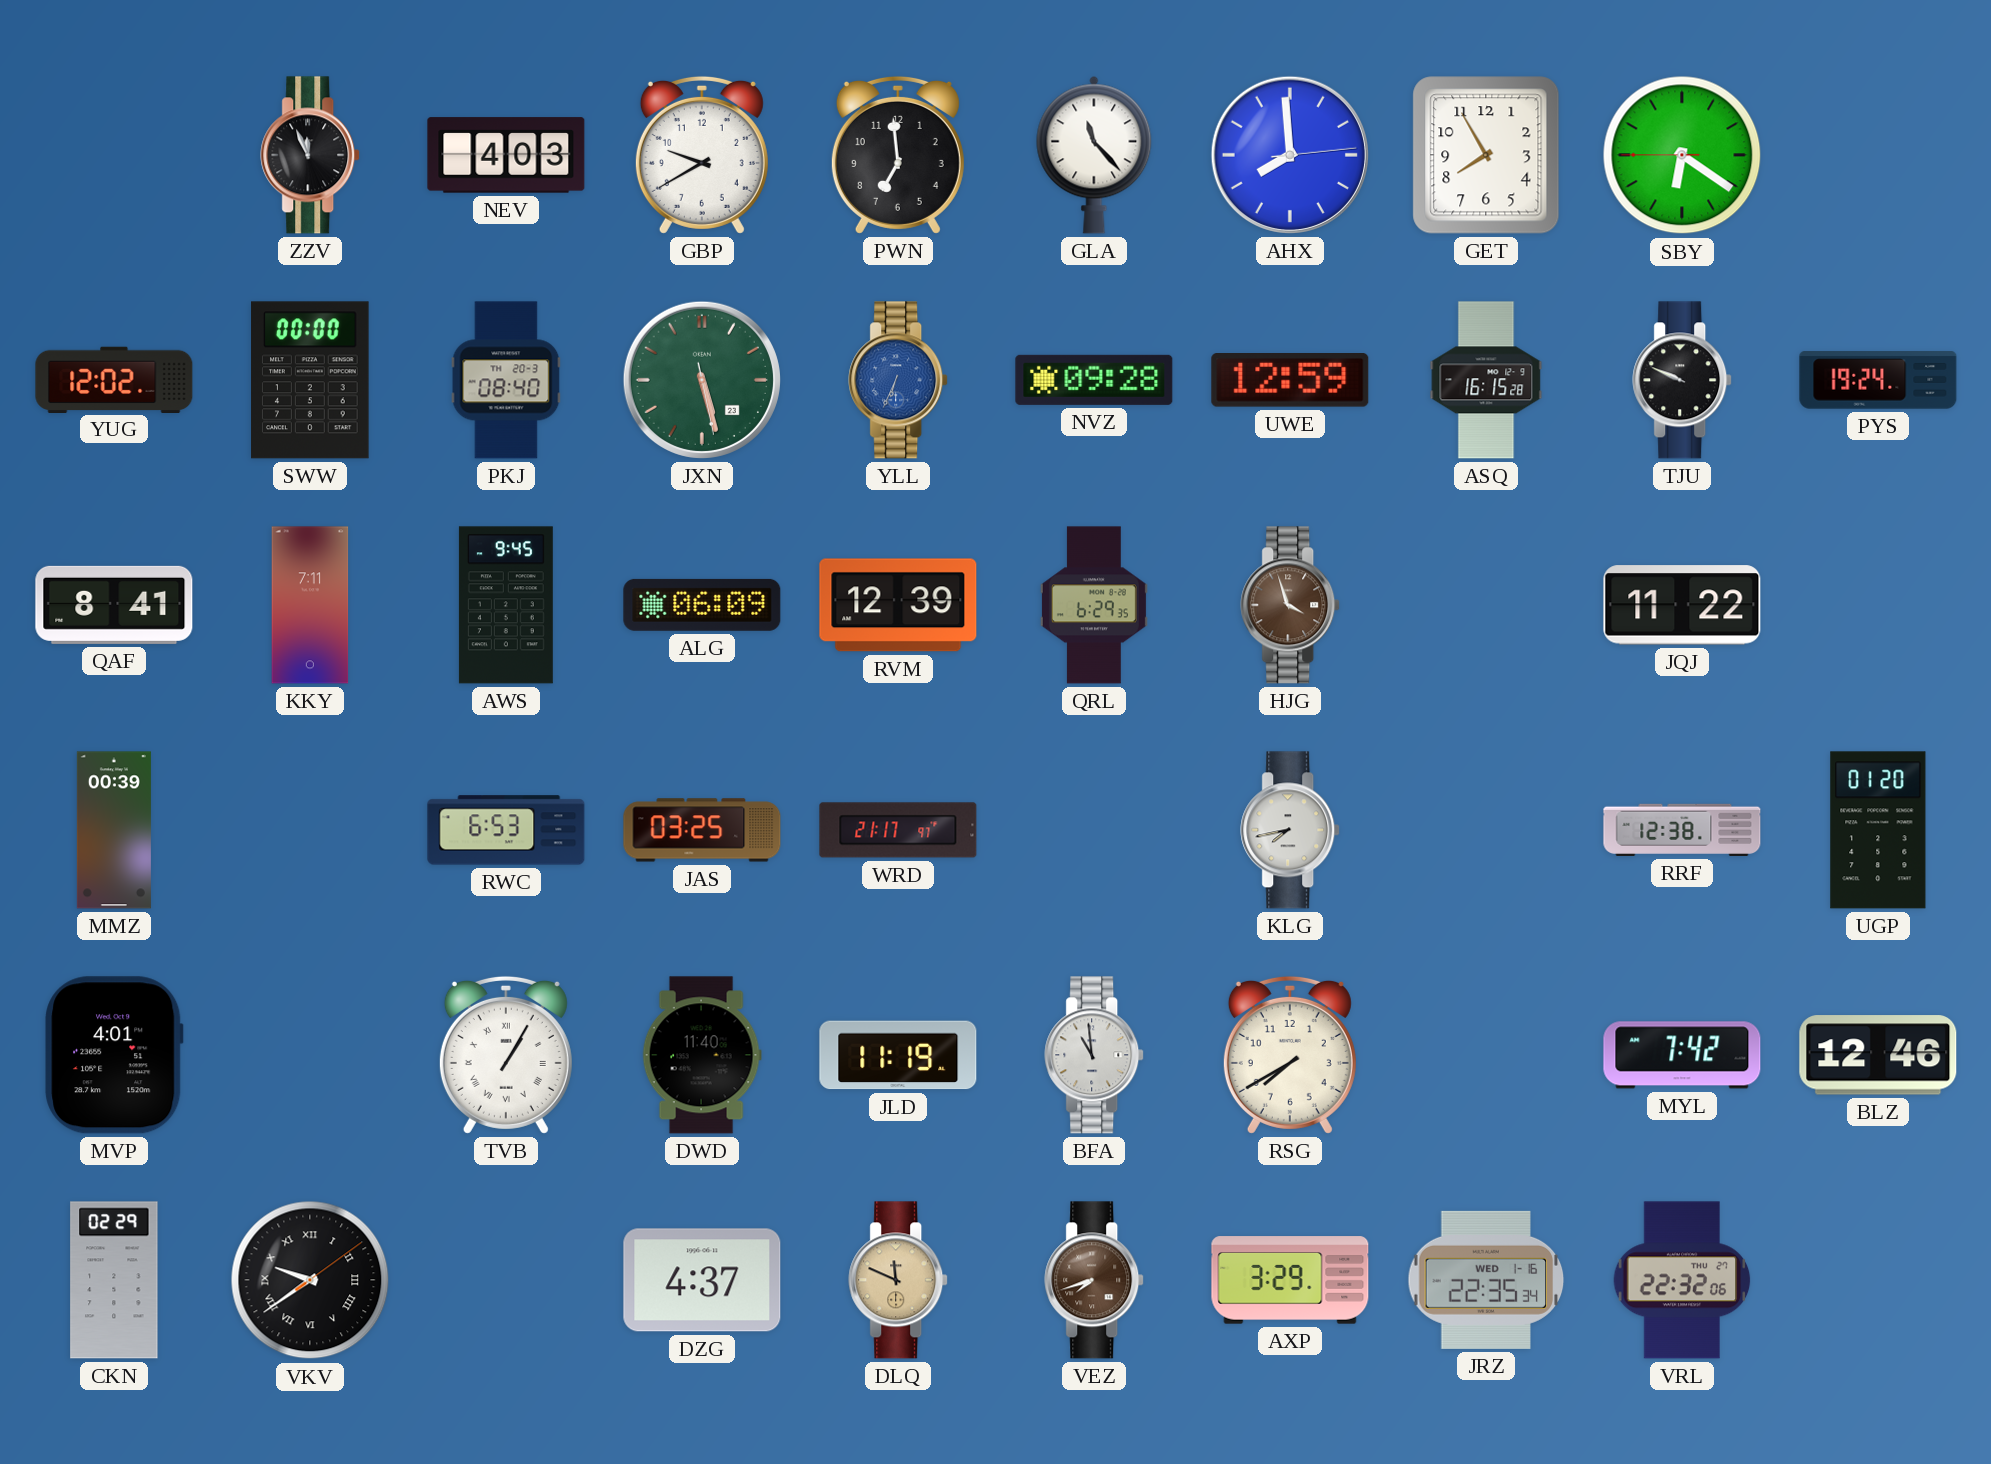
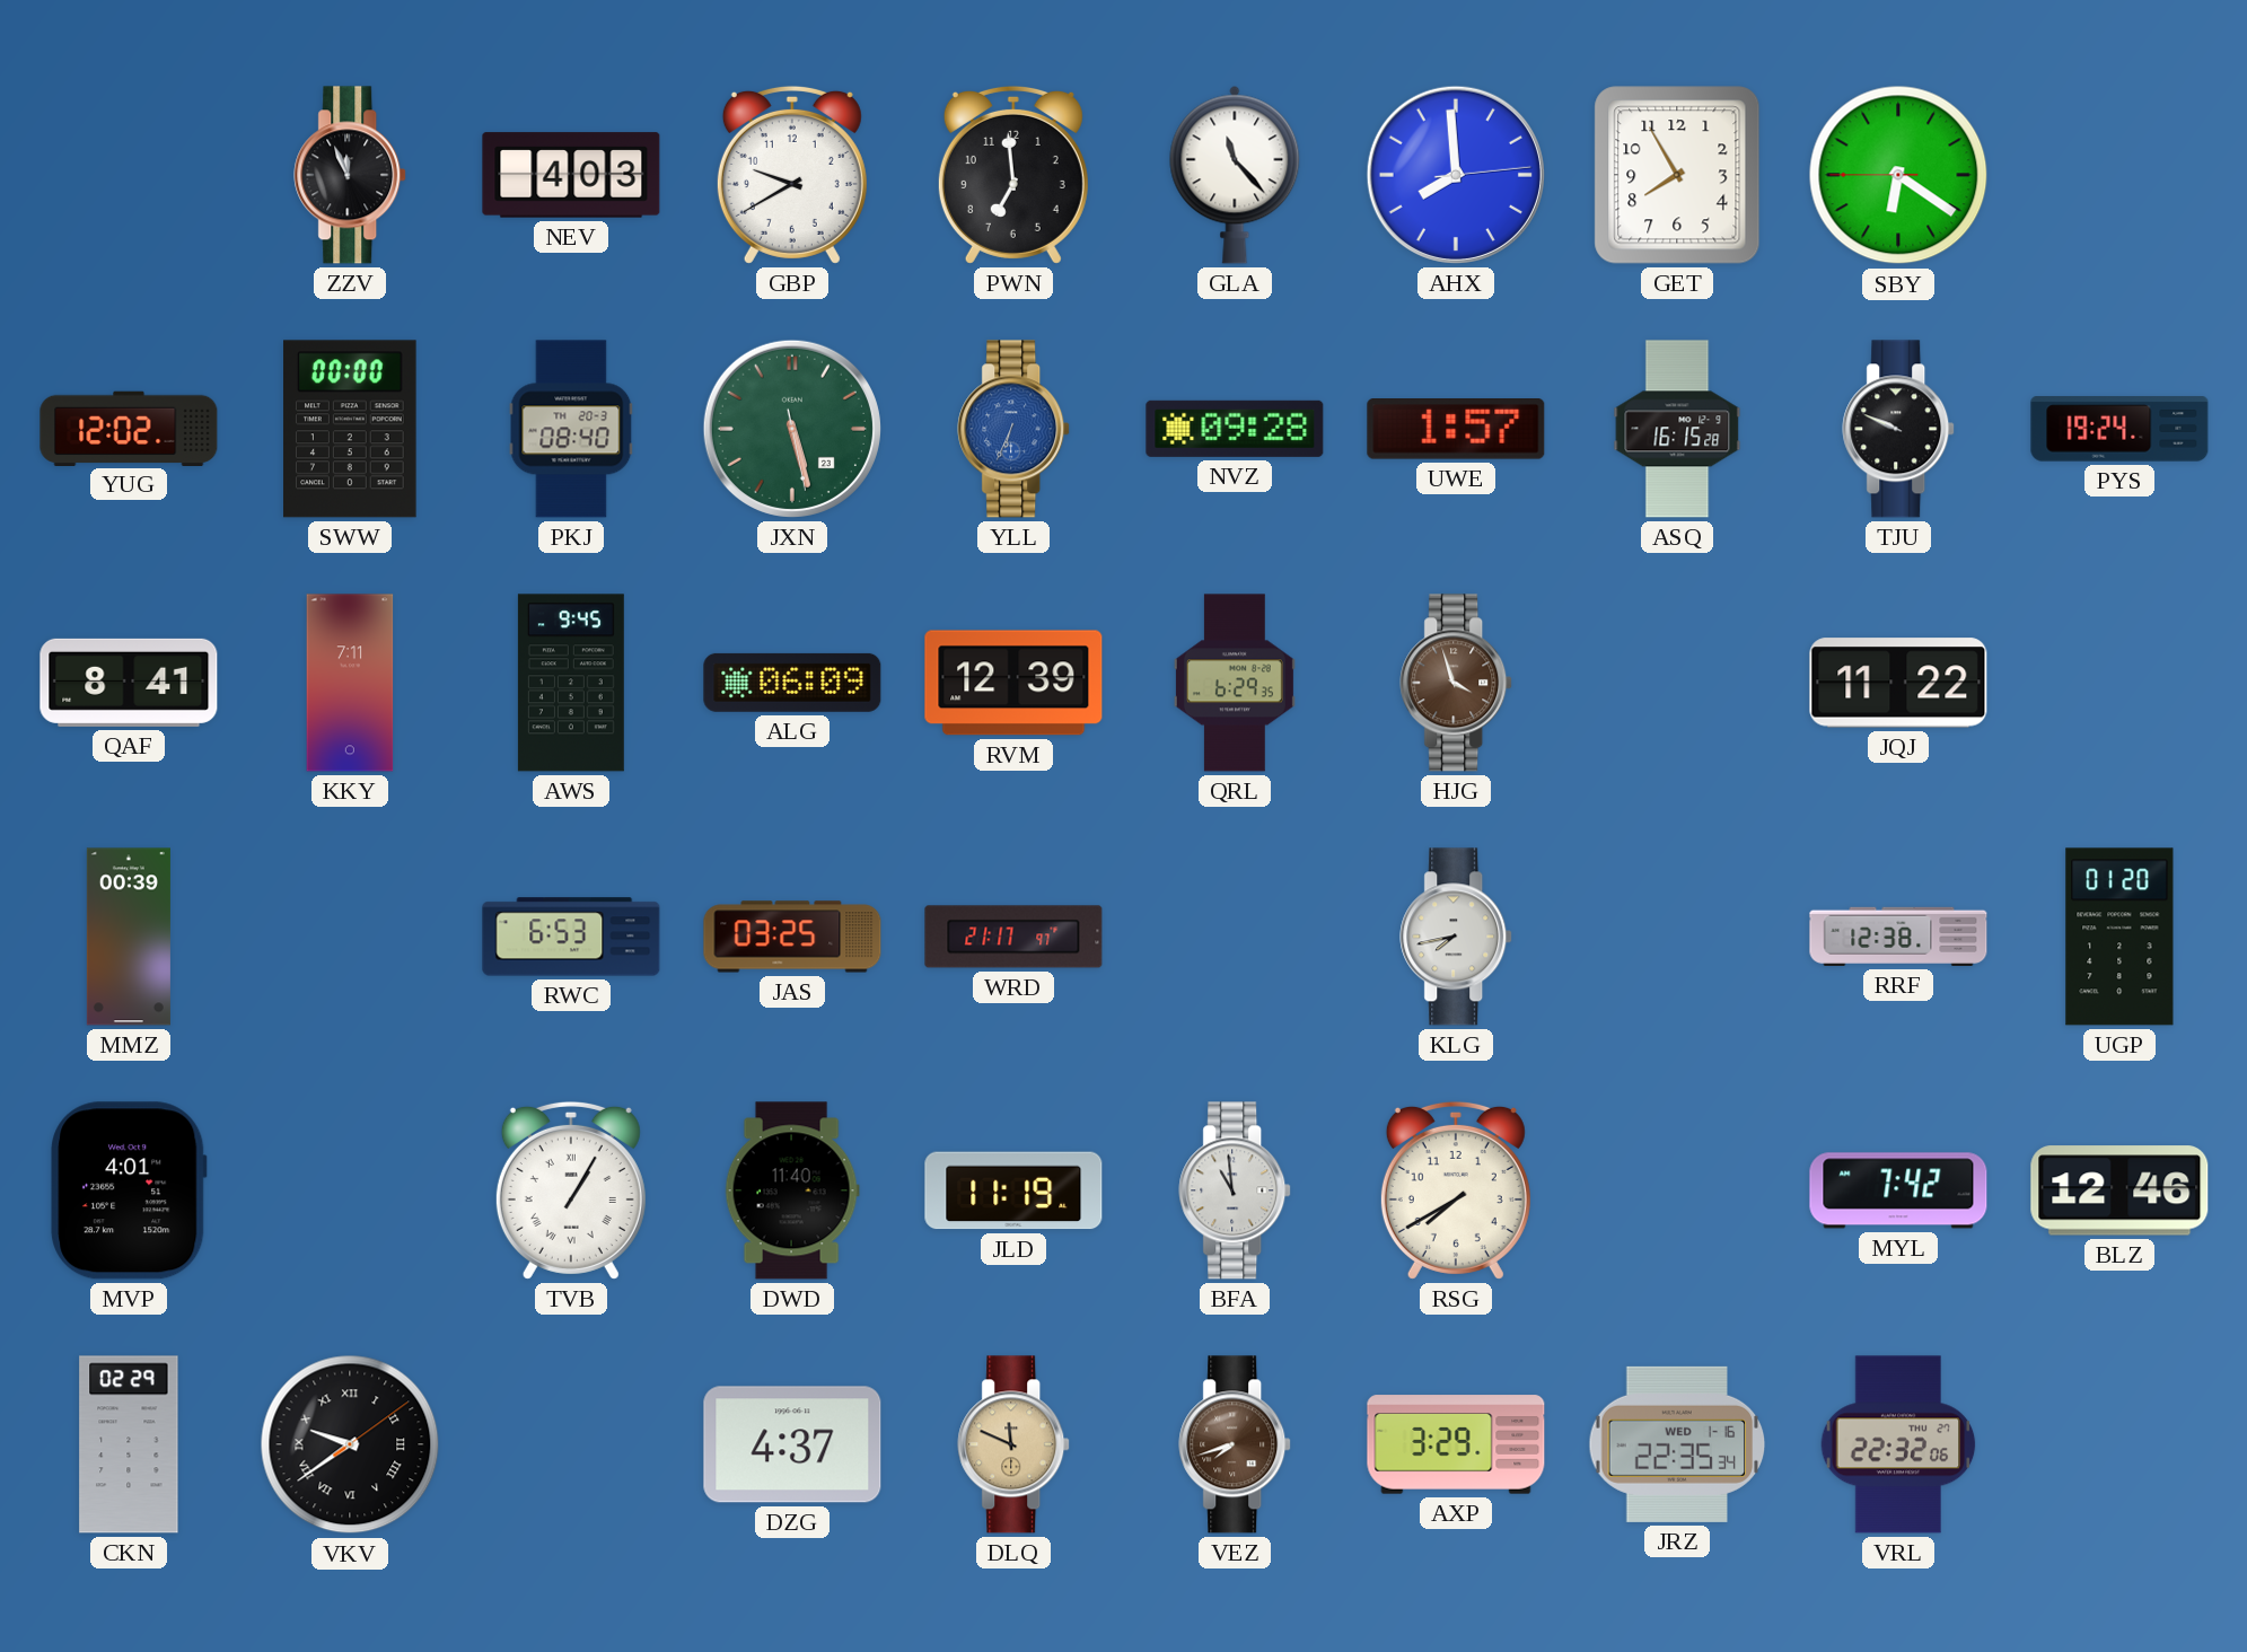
UWE: 12:59 -> 1:57 (1456, 430)
